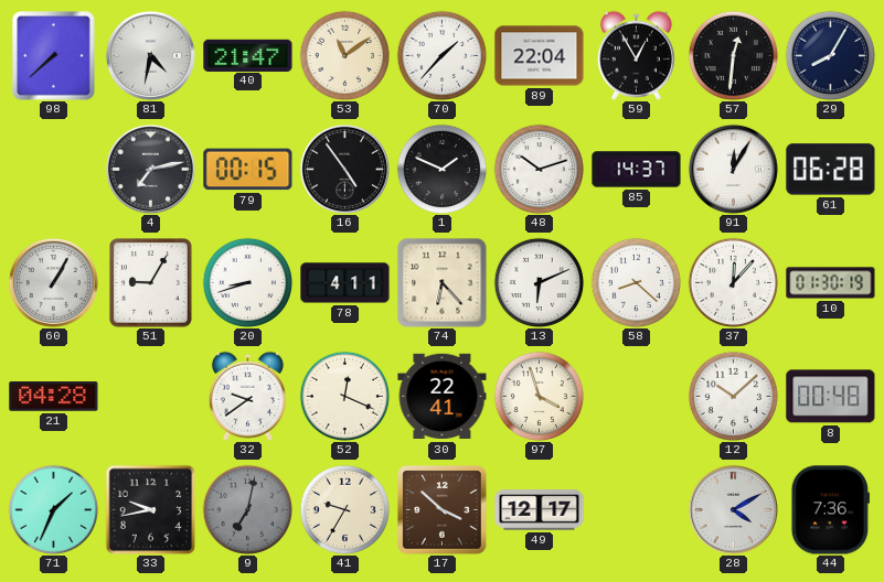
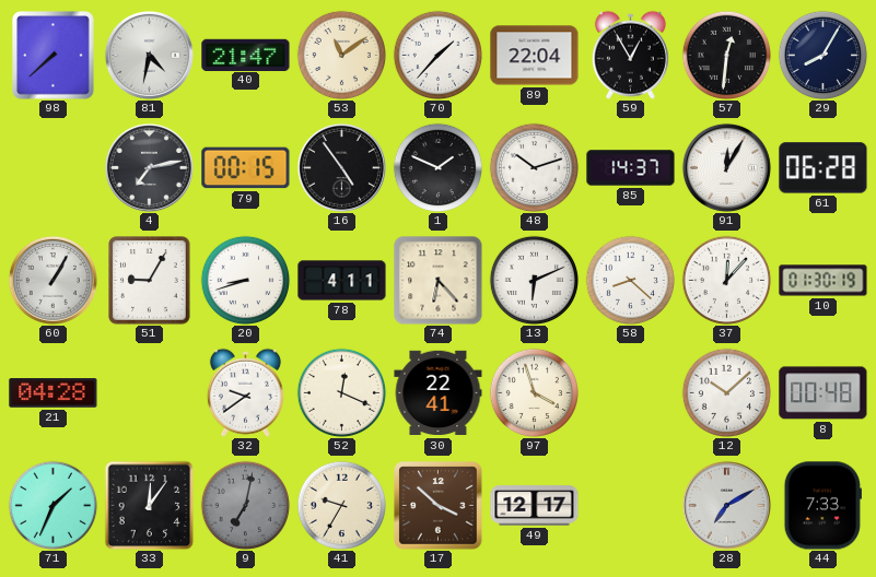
33: 9:43 -> 12:06 (149, 505)
28: 4:10 -> 7:10 (726, 505)
44: 7:36 -> 7:33 (822, 506)
